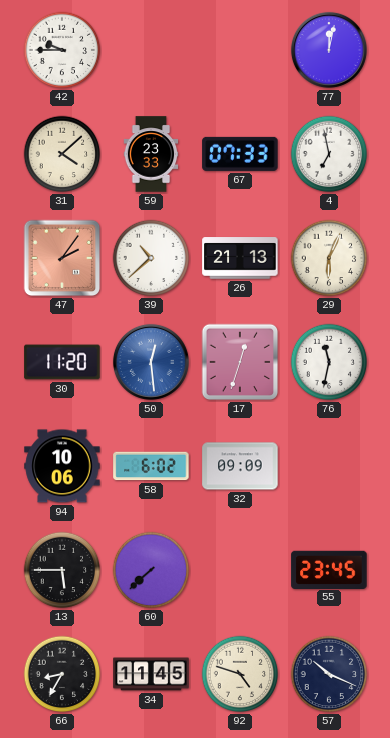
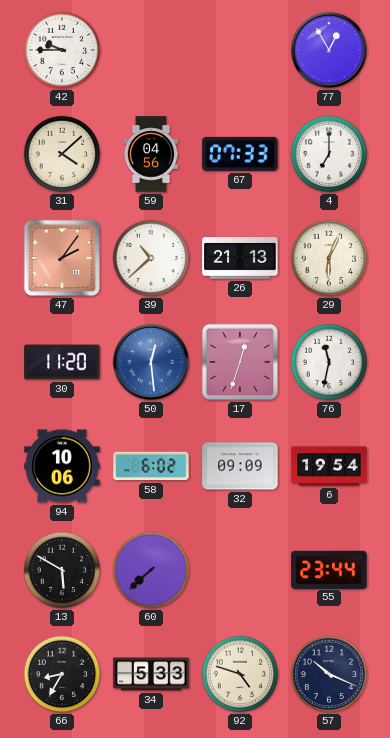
77: 12:02 -> 12:55 (329, 50)
59: 23:33 -> 04:56 (151, 154)
4: 6:58 -> 7:00 (329, 154)
6: none -> 19:54 (329, 466)
13: 5:45 -> 5:50 (62, 570)
55: 23:45 -> 23:44 (329, 569)
34: 11:45 -> 5:33 (151, 674)
